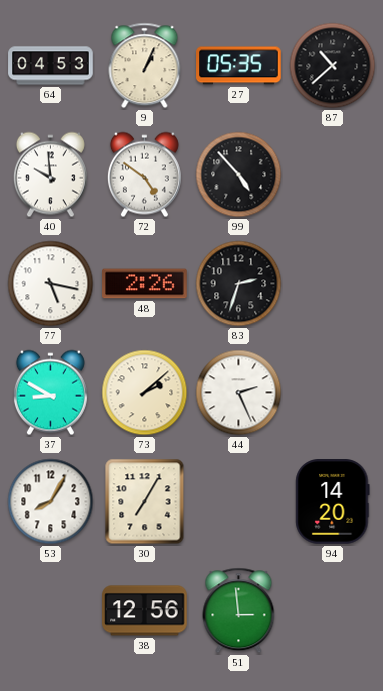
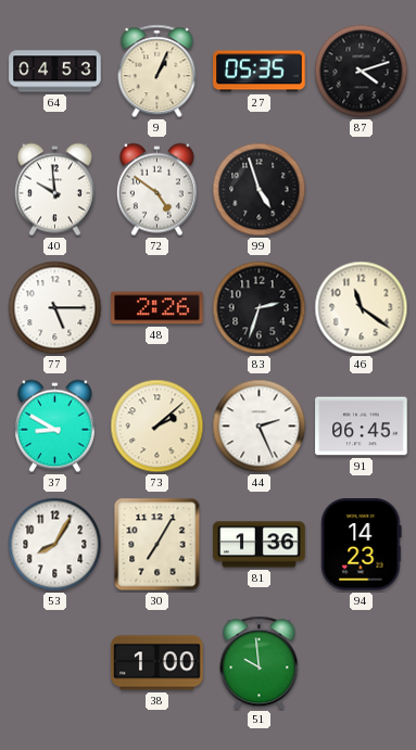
87: 10:38 -> 4:12 (362, 72)
99: 4:53 -> 4:57 (260, 190)
77: 5:17 -> 5:15 (55, 308)
46: none -> 11:21 (362, 308)
91: none -> 06:45 (362, 427)
81: none -> 1:36 (260, 545)
94: 14:20 -> 14:23 (362, 545)
38: 12:56 -> 1:00 (157, 663)
51: 2:59 -> 9:59 (260, 663)
